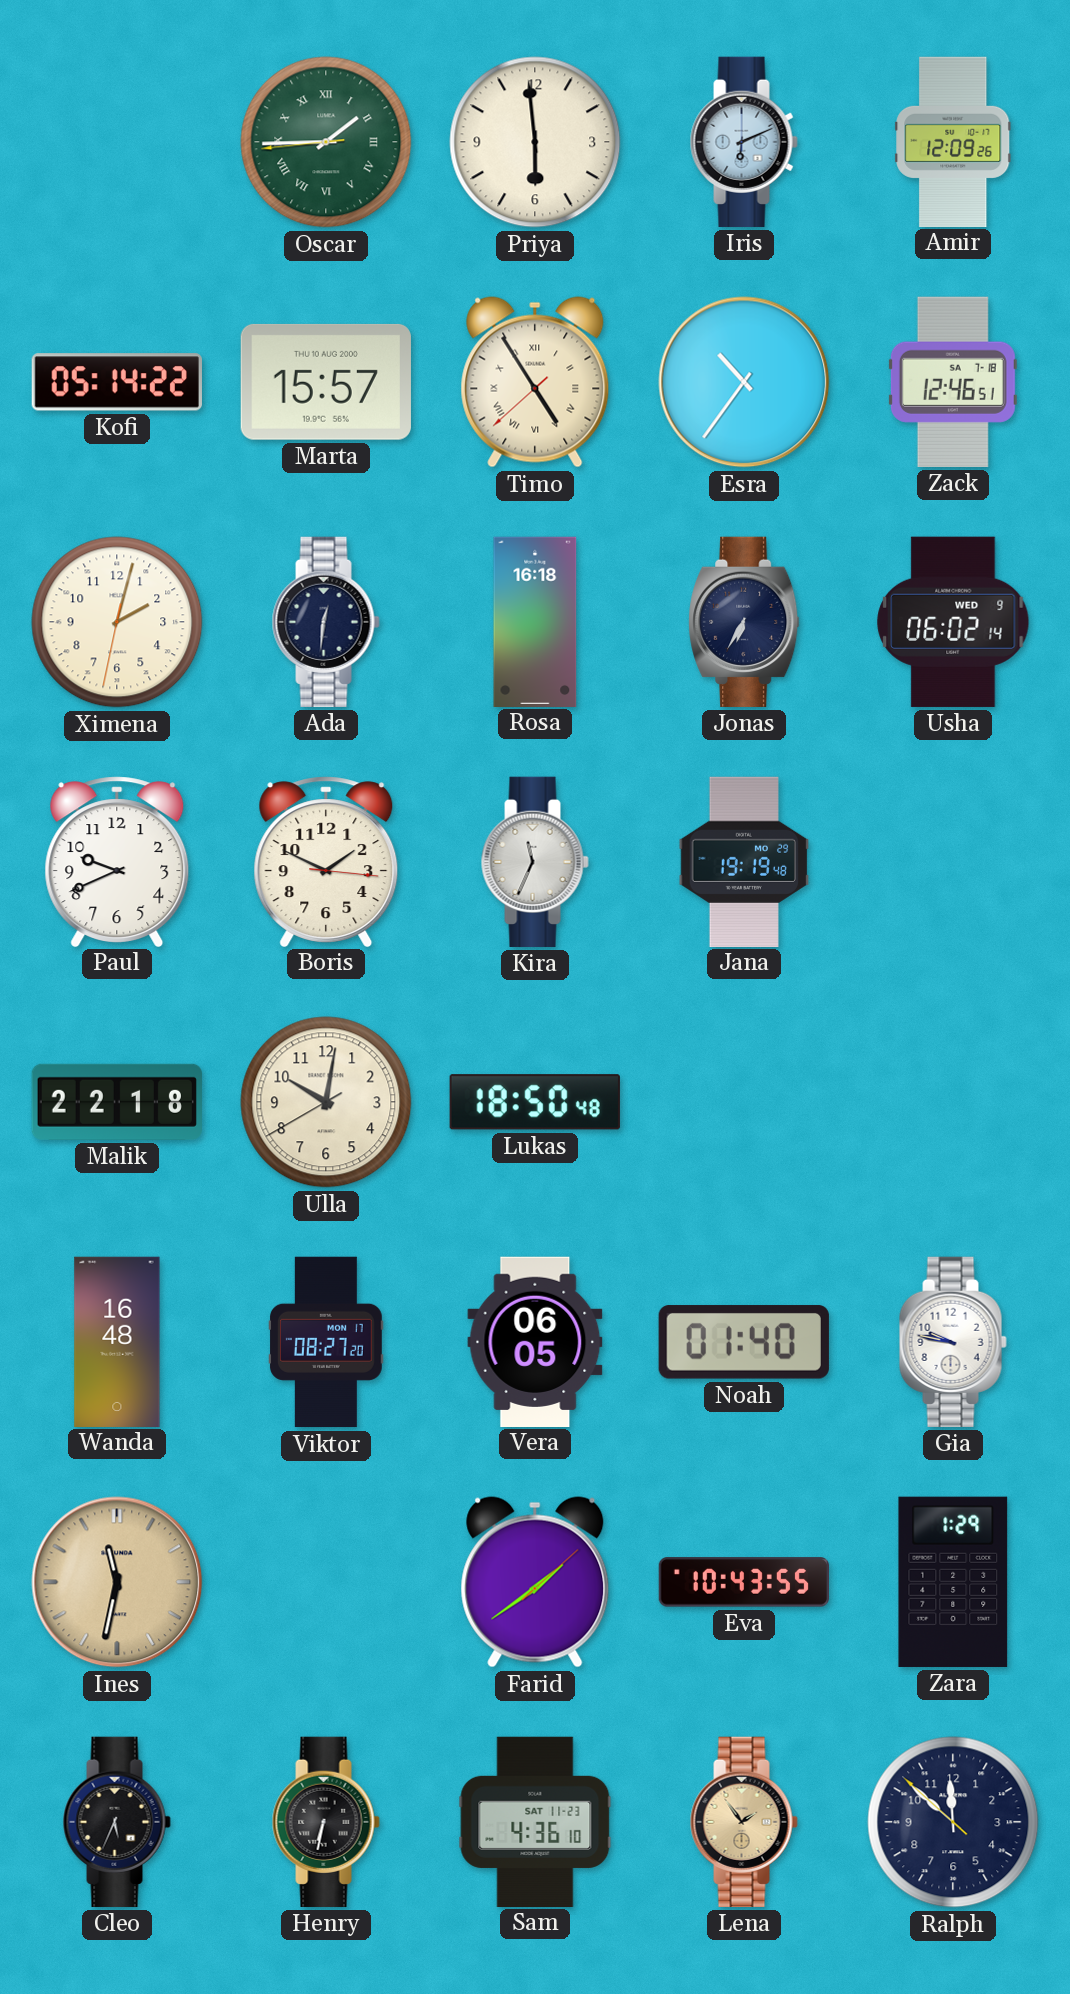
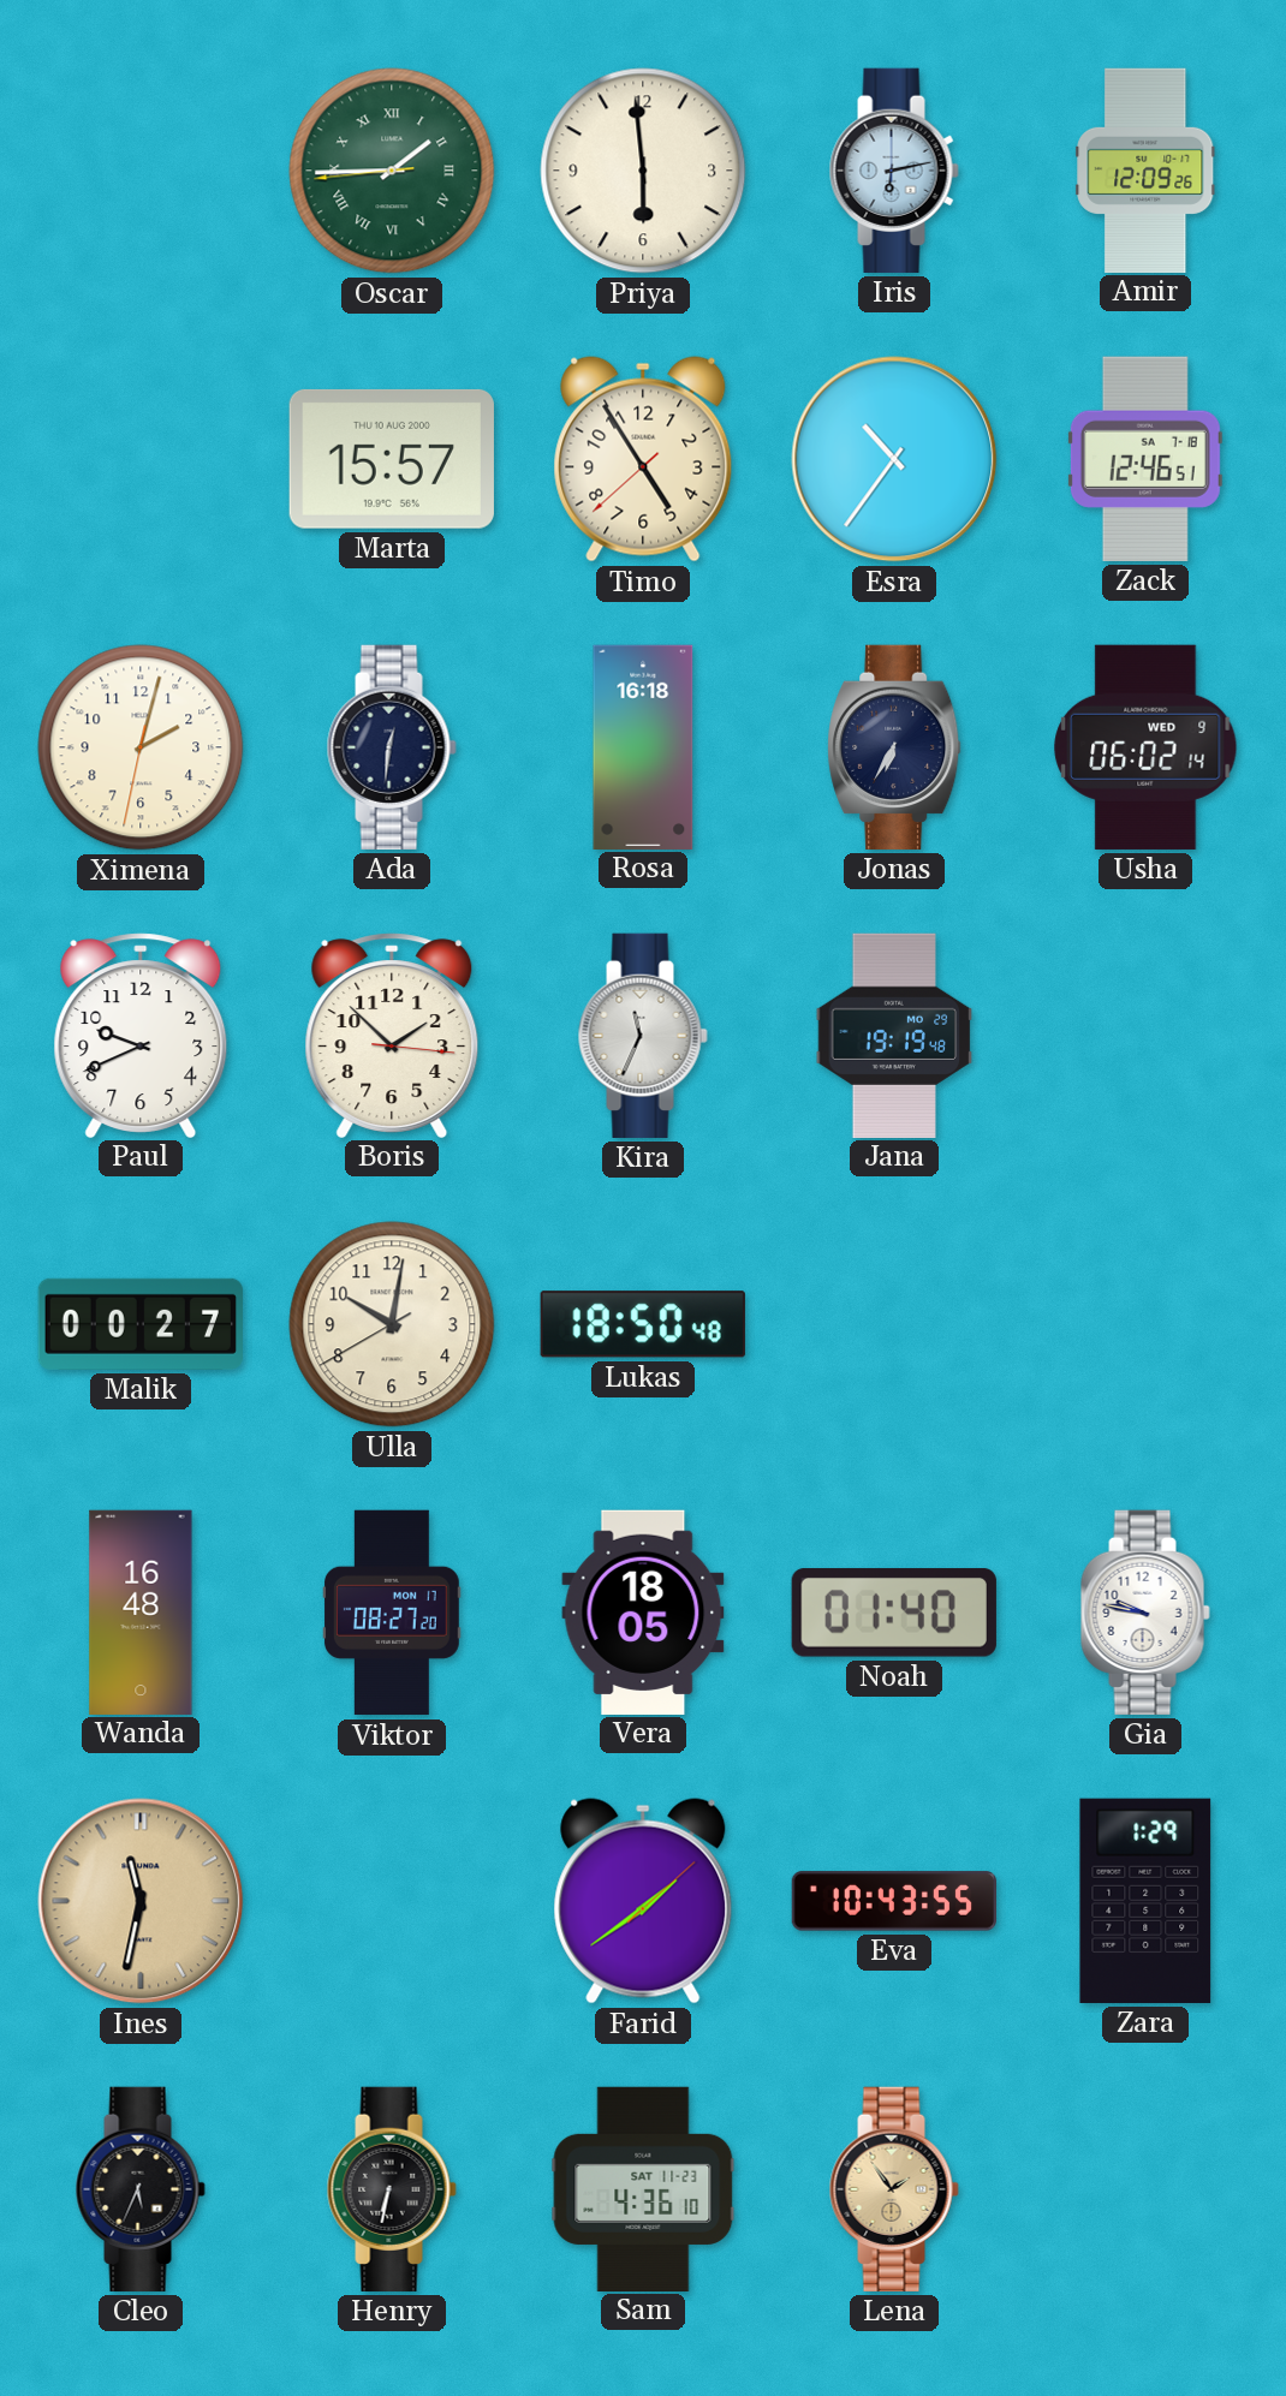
Iris: 6:11 -> 6:13 (894, 171)
Kofi: 05:14 -> none (117, 382)
Timo numerals: Roman -> Arabic (643, 459)
Boris: 1:49 -> 1:52 (392, 1035)
Malik: 22:18 -> 00:27 (141, 1324)
Vera: 06:05 -> 18:05 (643, 1611)
Ralph: 11:51 -> none (953, 1822)
